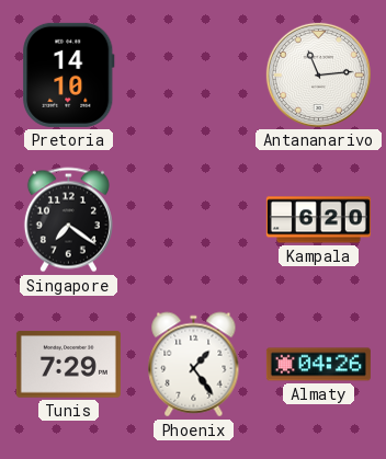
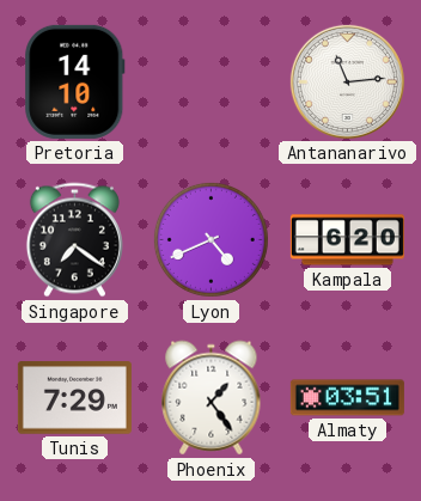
Lyon: none -> 4:41 (210, 239)
Almaty: 04:26 -> 03:51 (347, 398)
